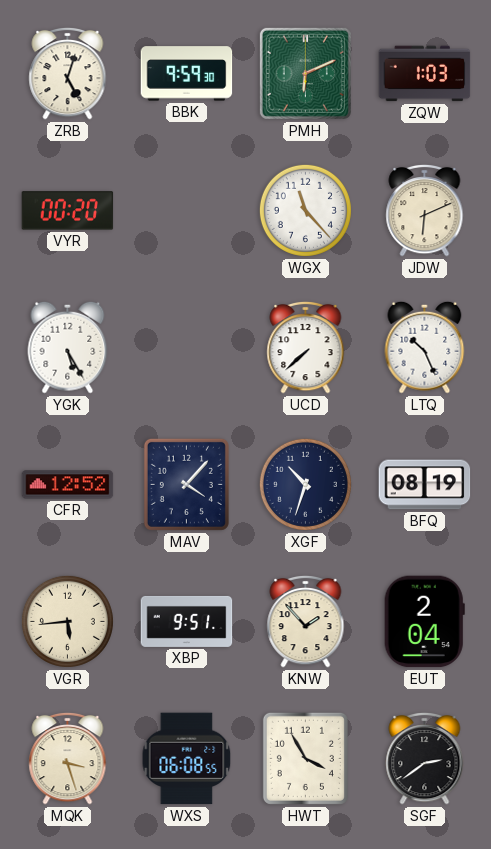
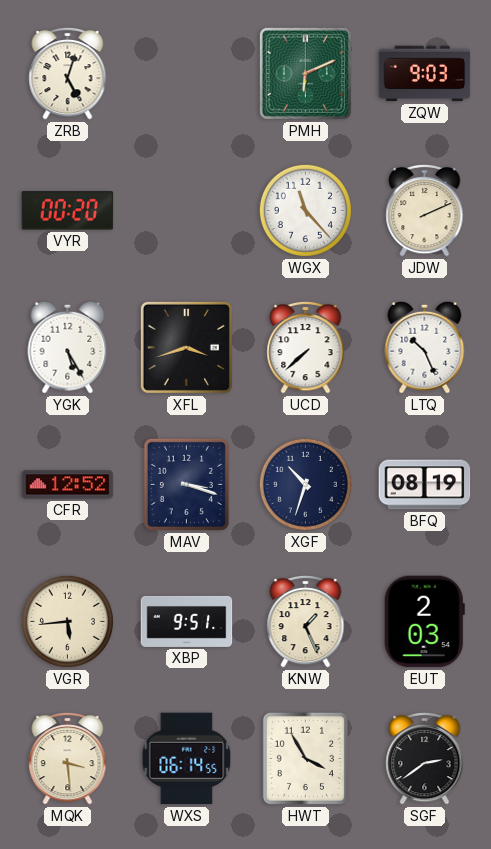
BBK: 9:59 -> none (187, 74)
ZQW: 1:03 -> 9:03 (425, 74)
JDW: 6:11 -> 2:11 (425, 210)
XFL: none -> 3:42 (186, 347)
MAV: 4:07 -> 3:18 (186, 484)
KNW: 1:53 -> 1:26 (306, 621)
EUT: 2:04 -> 2:03 (424, 622)
MQK: 3:27 -> 3:29 (68, 758)
WXS: 06:08 -> 06:14 (187, 759)
